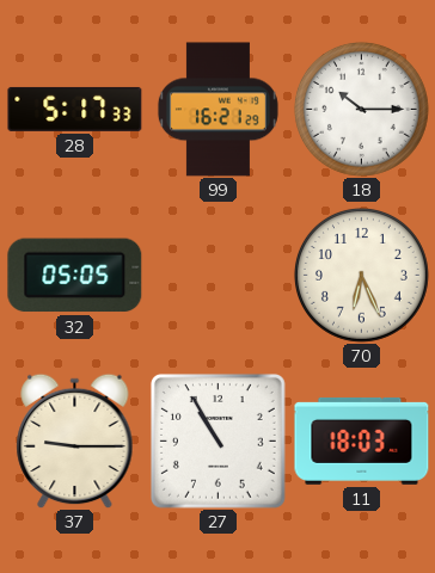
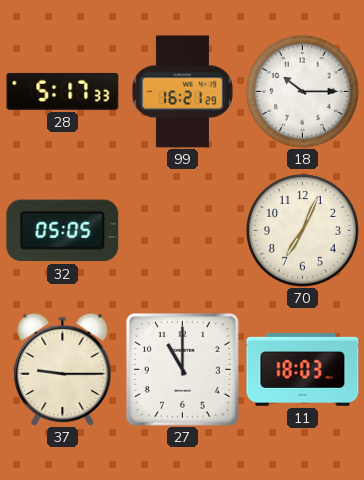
70: 6:26 -> 7:04 (302, 230)
27: 10:55 -> 11:00 (182, 369)
